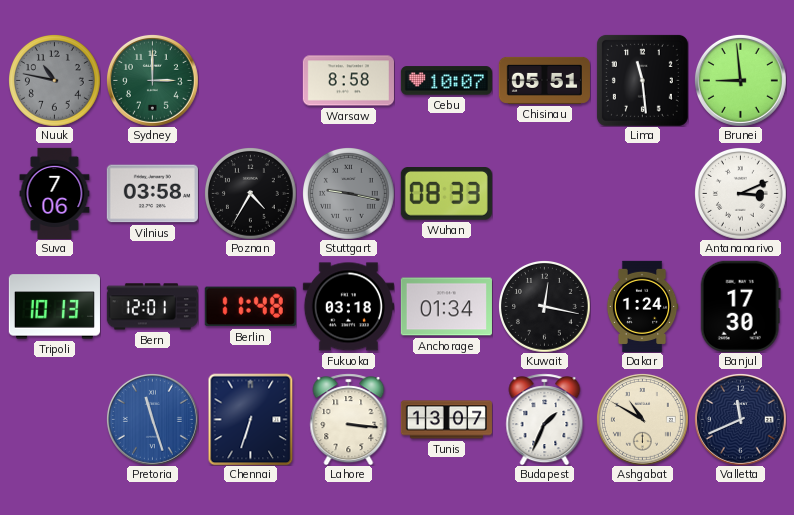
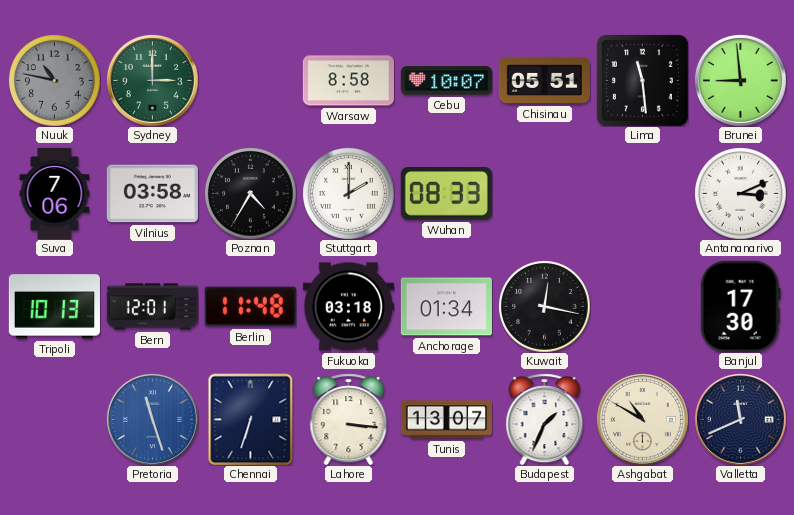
Stuttgart: 9:17 -> 2:00 (349, 194)
Stuttgart dial: grey -> white (349, 194)
Dakar: 1:24 -> none (642, 306)
